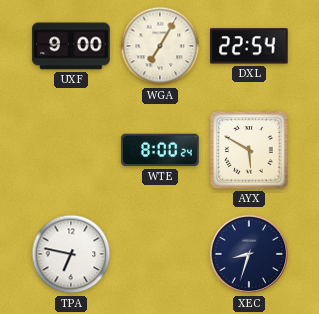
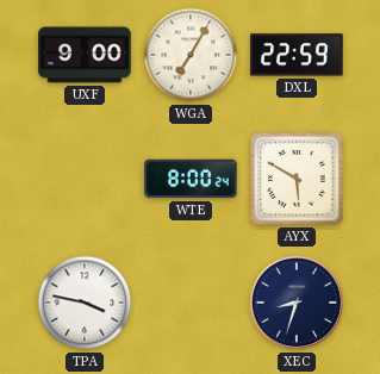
DXL: 22:54 -> 22:59 (297, 55)
TPA: 6:47 -> 3:47 (85, 303)
